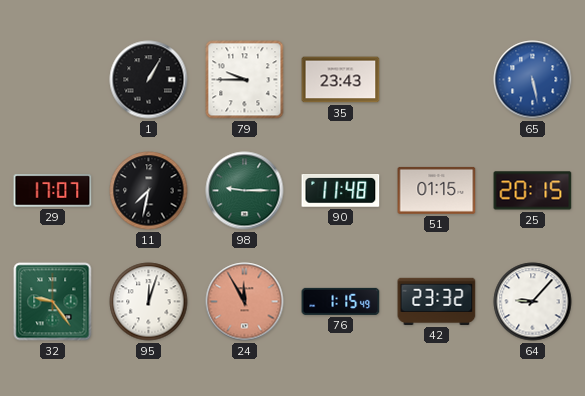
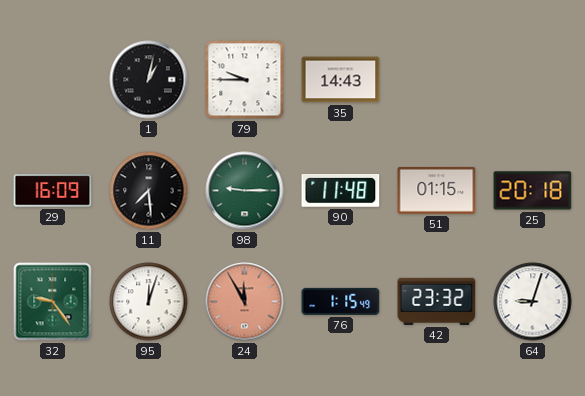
1: 1:05 -> 1:02 (149, 80)
35: 23:43 -> 14:43 (341, 80)
65: 5:28 -> none (533, 80)
29: 17:07 -> 16:09 (53, 191)
11: 7:32 -> 7:29 (149, 191)
25: 20:15 -> 20:18 (533, 191)
64: 9:07 -> 9:03 (533, 302)
